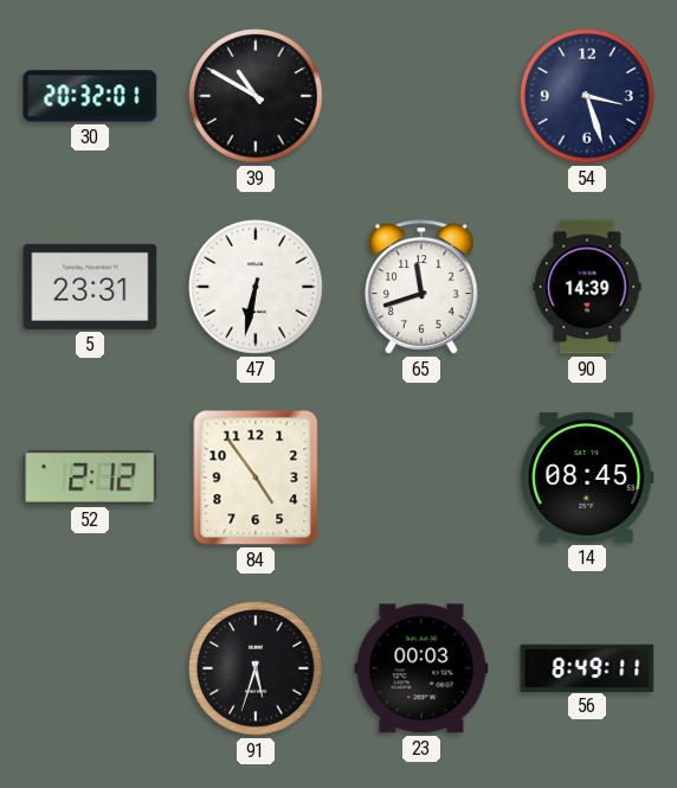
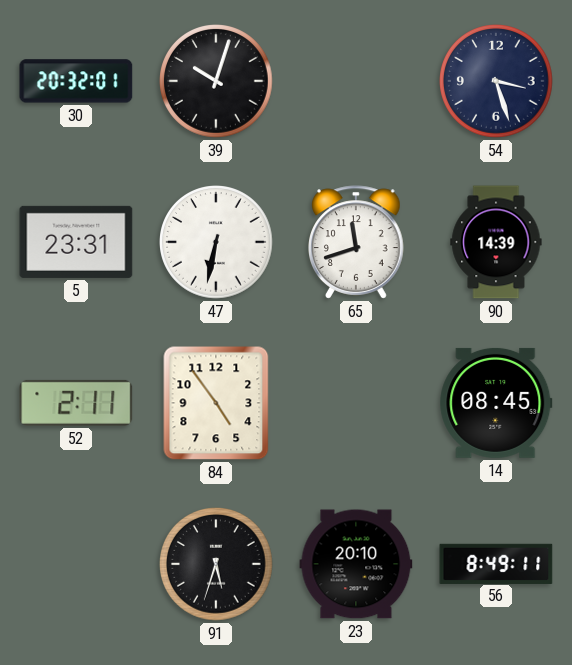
39: 10:50 -> 10:03 (217, 82)
52: 2:12 -> 2:11 (76, 403)
23: 00:03 -> 20:10 (356, 564)
